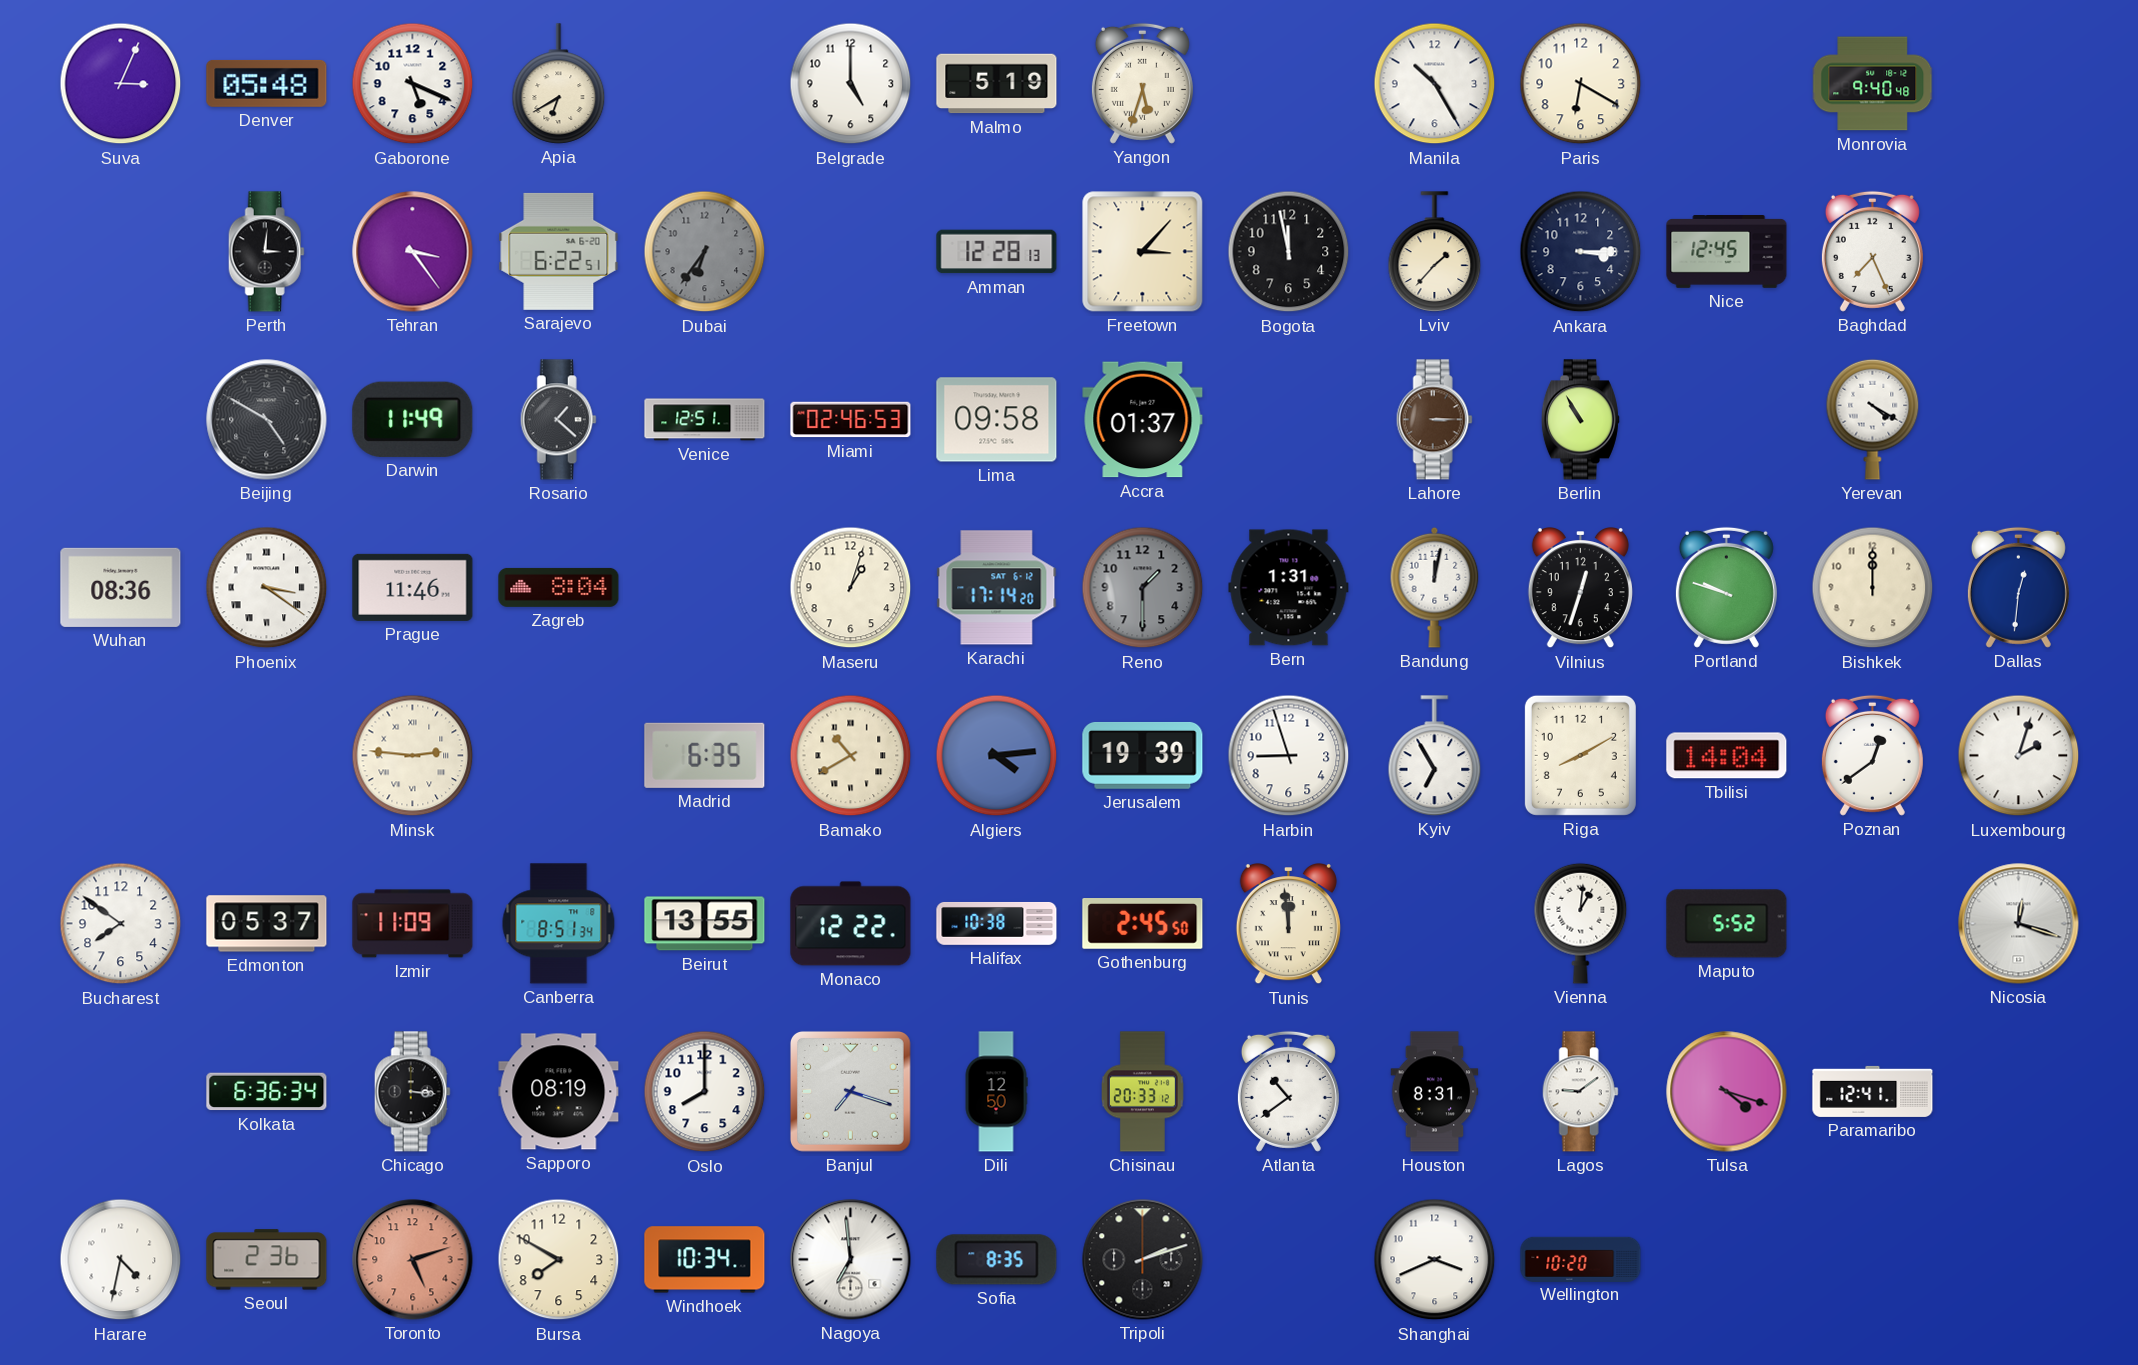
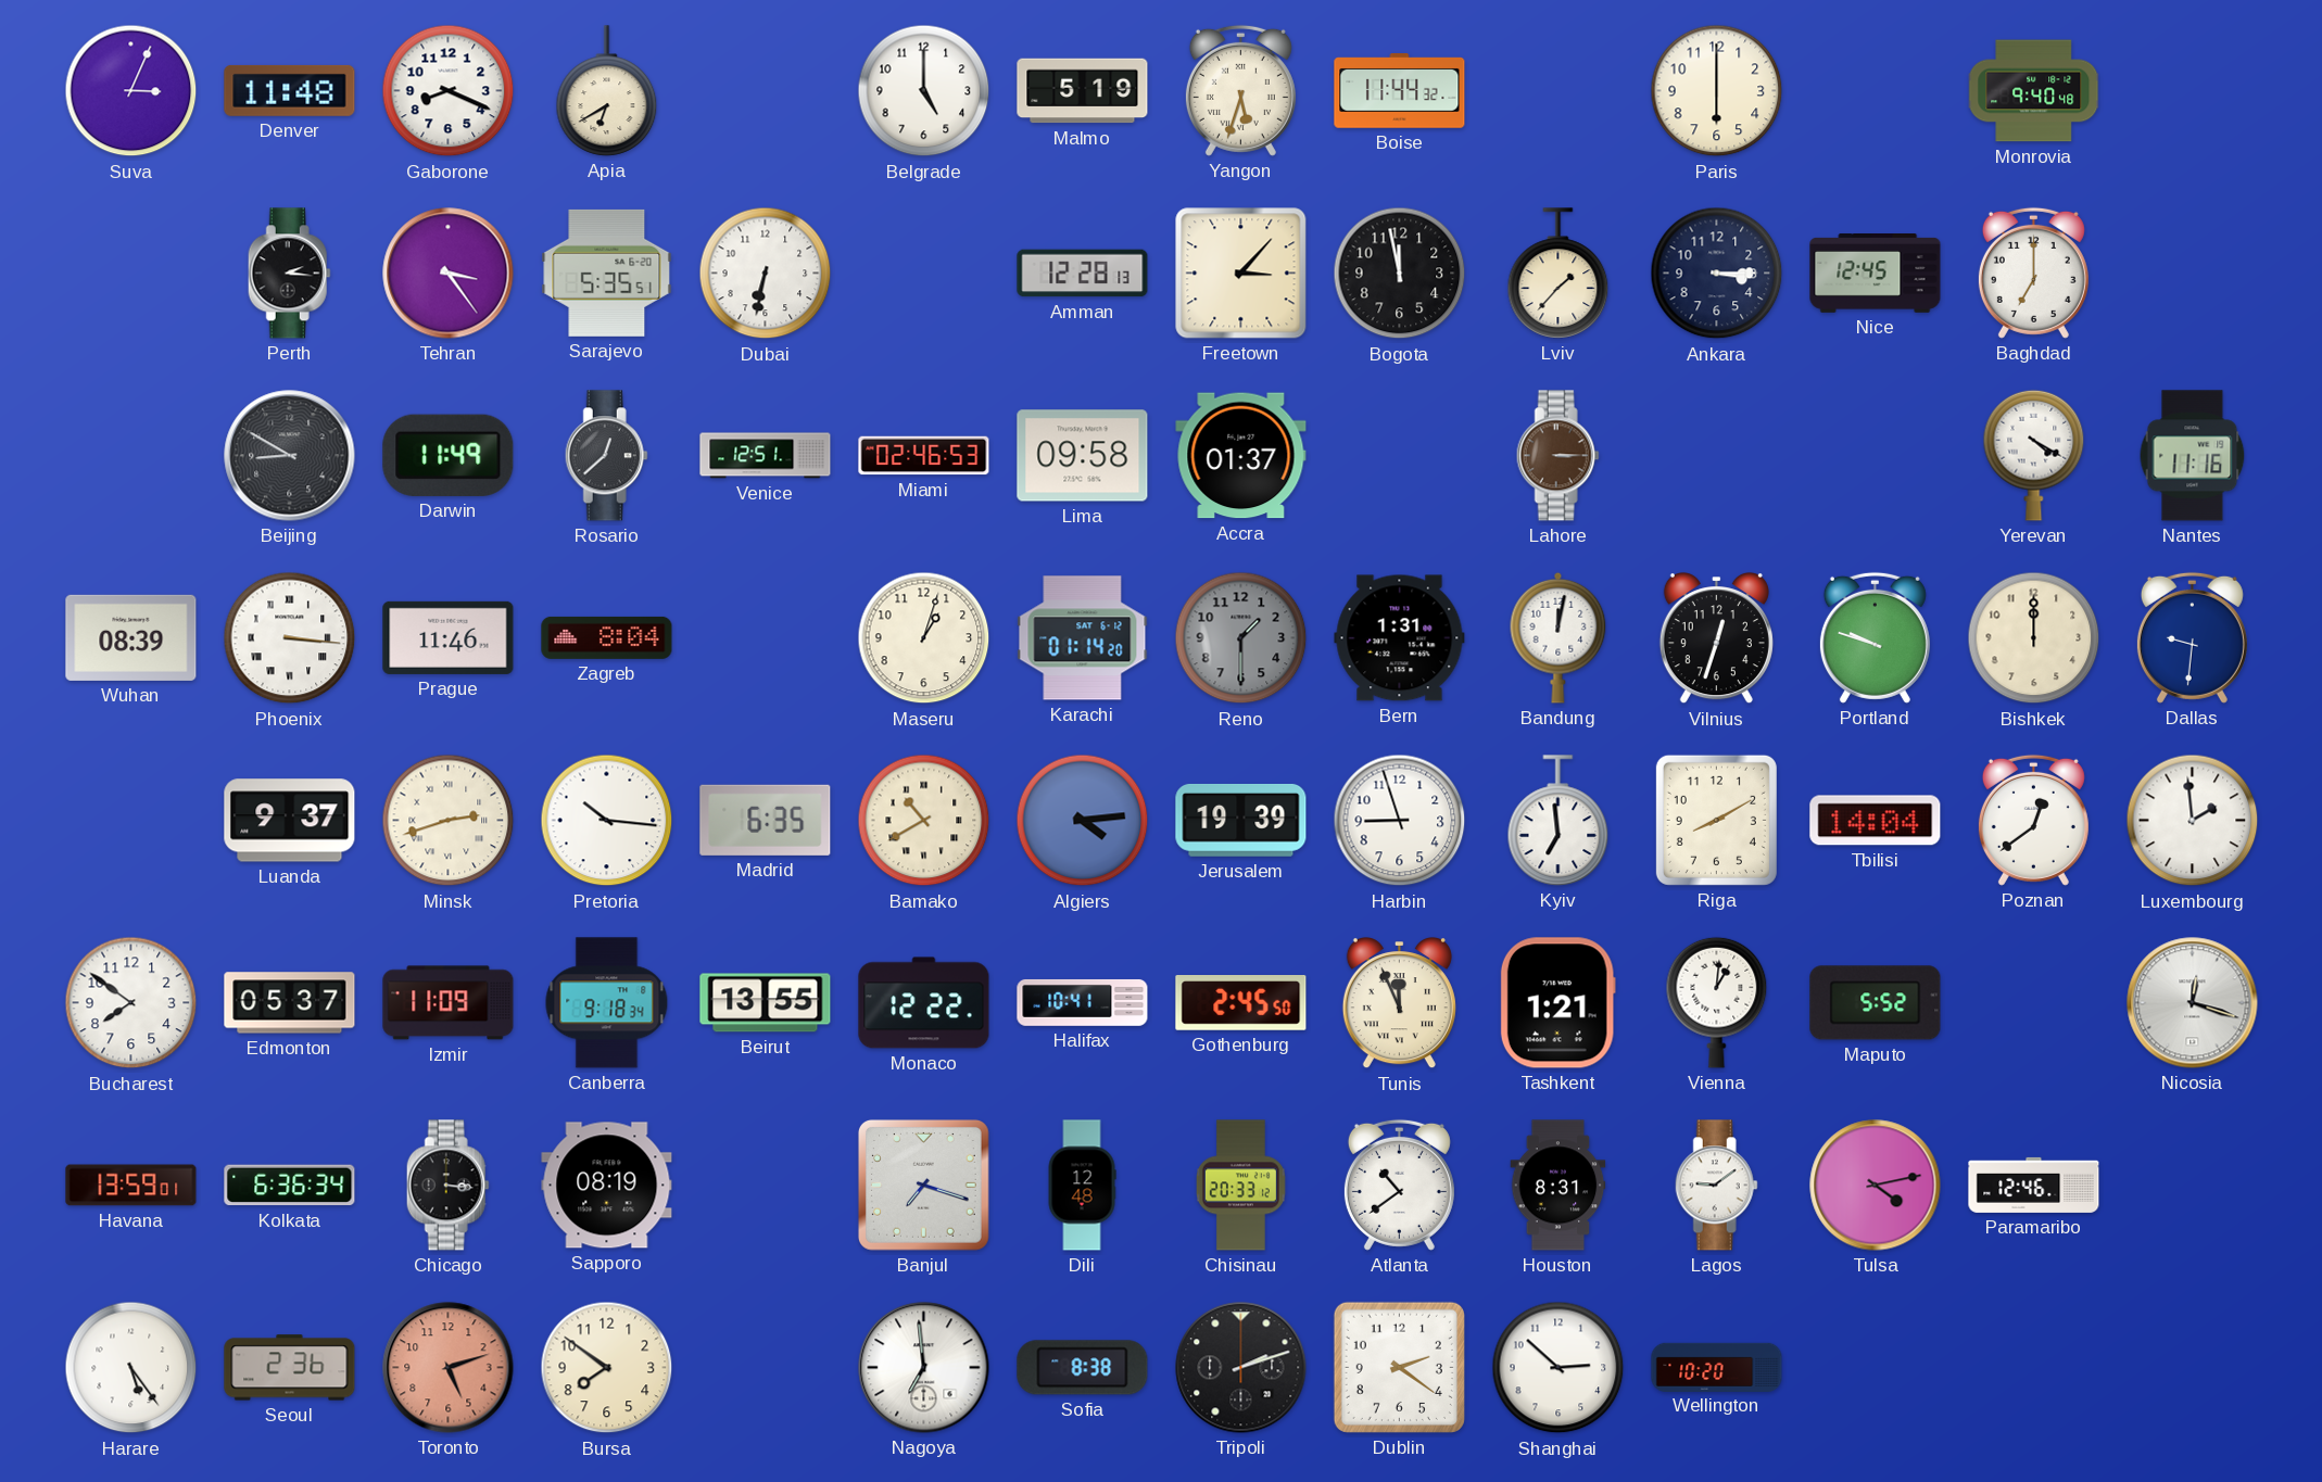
Denver: 05:48 -> 11:48 (290, 90)
Gaborone: 5:19 -> 8:19 (449, 91)
Boise: none -> 11:44 (1400, 91)
Manila: 10:25 -> none (1435, 84)
Paris: 6:20 -> 6:00 (1717, 91)
Perth: 3:01 -> 2:16 (289, 274)
Sarajevo: 6:22 -> 5:35 (607, 273)
Dubai: 6:36 -> 6:32 (766, 274)
Dubai dial: grey -> white (766, 274)
Baghdad: 7:26 -> 7:00 (2033, 273)
Beijing: 4:50 -> 8:50 (290, 456)
Rosario: 1:22 -> 12:38 (606, 456)
Berlin: 10:55 -> none (1580, 420)
Nantes: none -> 11:16 (2193, 456)
Wuhan: 08:36 -> 08:39 (131, 637)
Phoenix: 3:21 -> 3:16 (290, 638)
Karachi: 17:14 -> 01:14 (1083, 638)
Dallas: 12:31 -> 9:31 (2192, 637)
Luanda: none -> 9:37 (290, 821)
Minsk: 2:46 -> 2:42 (449, 821)
Pretoria: none -> 10:16 (607, 821)
Kyiv: 6:55 -> 6:59 (1558, 821)
Luxembourg: 2:03 -> 1:59 (2193, 821)
Canberra: 8:51 -> 9:18 (607, 1003)
Halifax: 10:38 -> 10:41 (1083, 1002)
Tunis: 11:59 -> 11:56 (1399, 1004)
Tashkent: none -> 1:21 (1557, 1003)
Havana: none -> 13:59 (131, 1186)
Oslo: 8:00 -> none (705, 1092)
Dili: 12:50 -> 12:48 (1082, 1186)
Tulsa: 4:18 -> 4:13 (1876, 1186)
Paramaribo: 12:41 -> 12:46 (2034, 1185)
Harare: 4:32 -> 5:24 (131, 1368)
Bursa: 7:50 -> 7:51 (607, 1368)
Windhoek: 10:34 -> none (705, 1260)
Sofia: 8:35 -> 8:38 (1083, 1368)
Dublin: none -> 2:21 (1399, 1367)
Shanghai: 3:41 -> 2:52 (1558, 1368)
